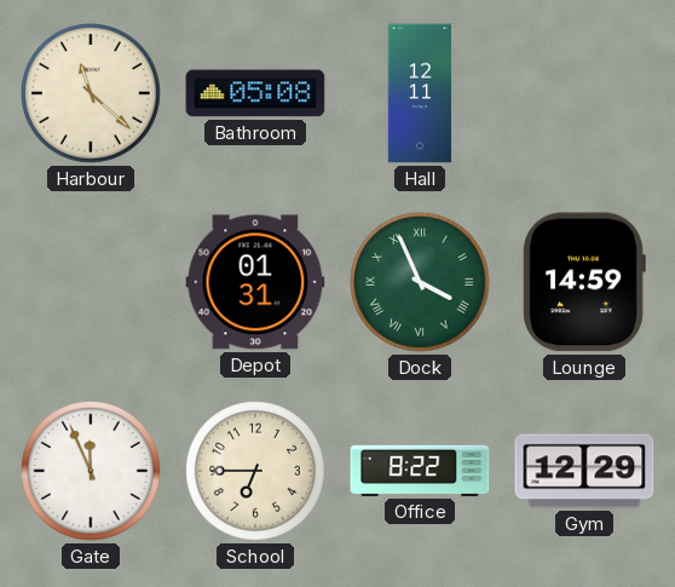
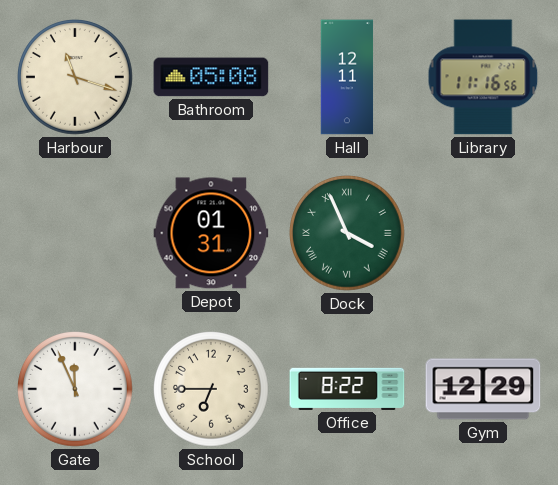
Harbour: 11:22 -> 11:18 (76, 78)
Library: none -> 11:16 (483, 77)
Lounge: 14:59 -> none (584, 282)
